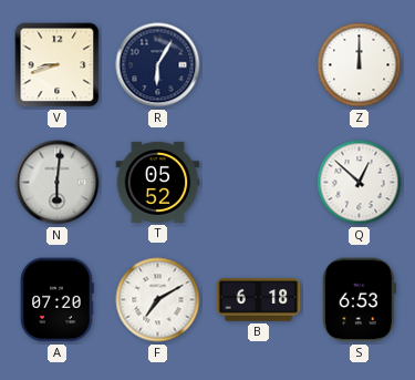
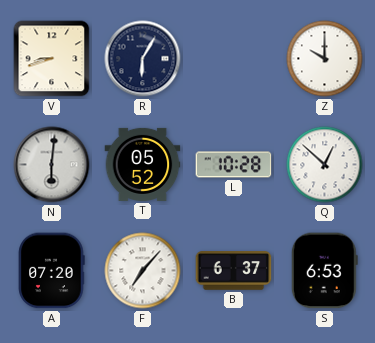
Z: 12:00 -> 10:00 (325, 59)
L: none -> 10:28 (234, 165)
F: 7:10 -> 7:07 (143, 271)
B: 6:18 -> 6:37 (234, 271)
